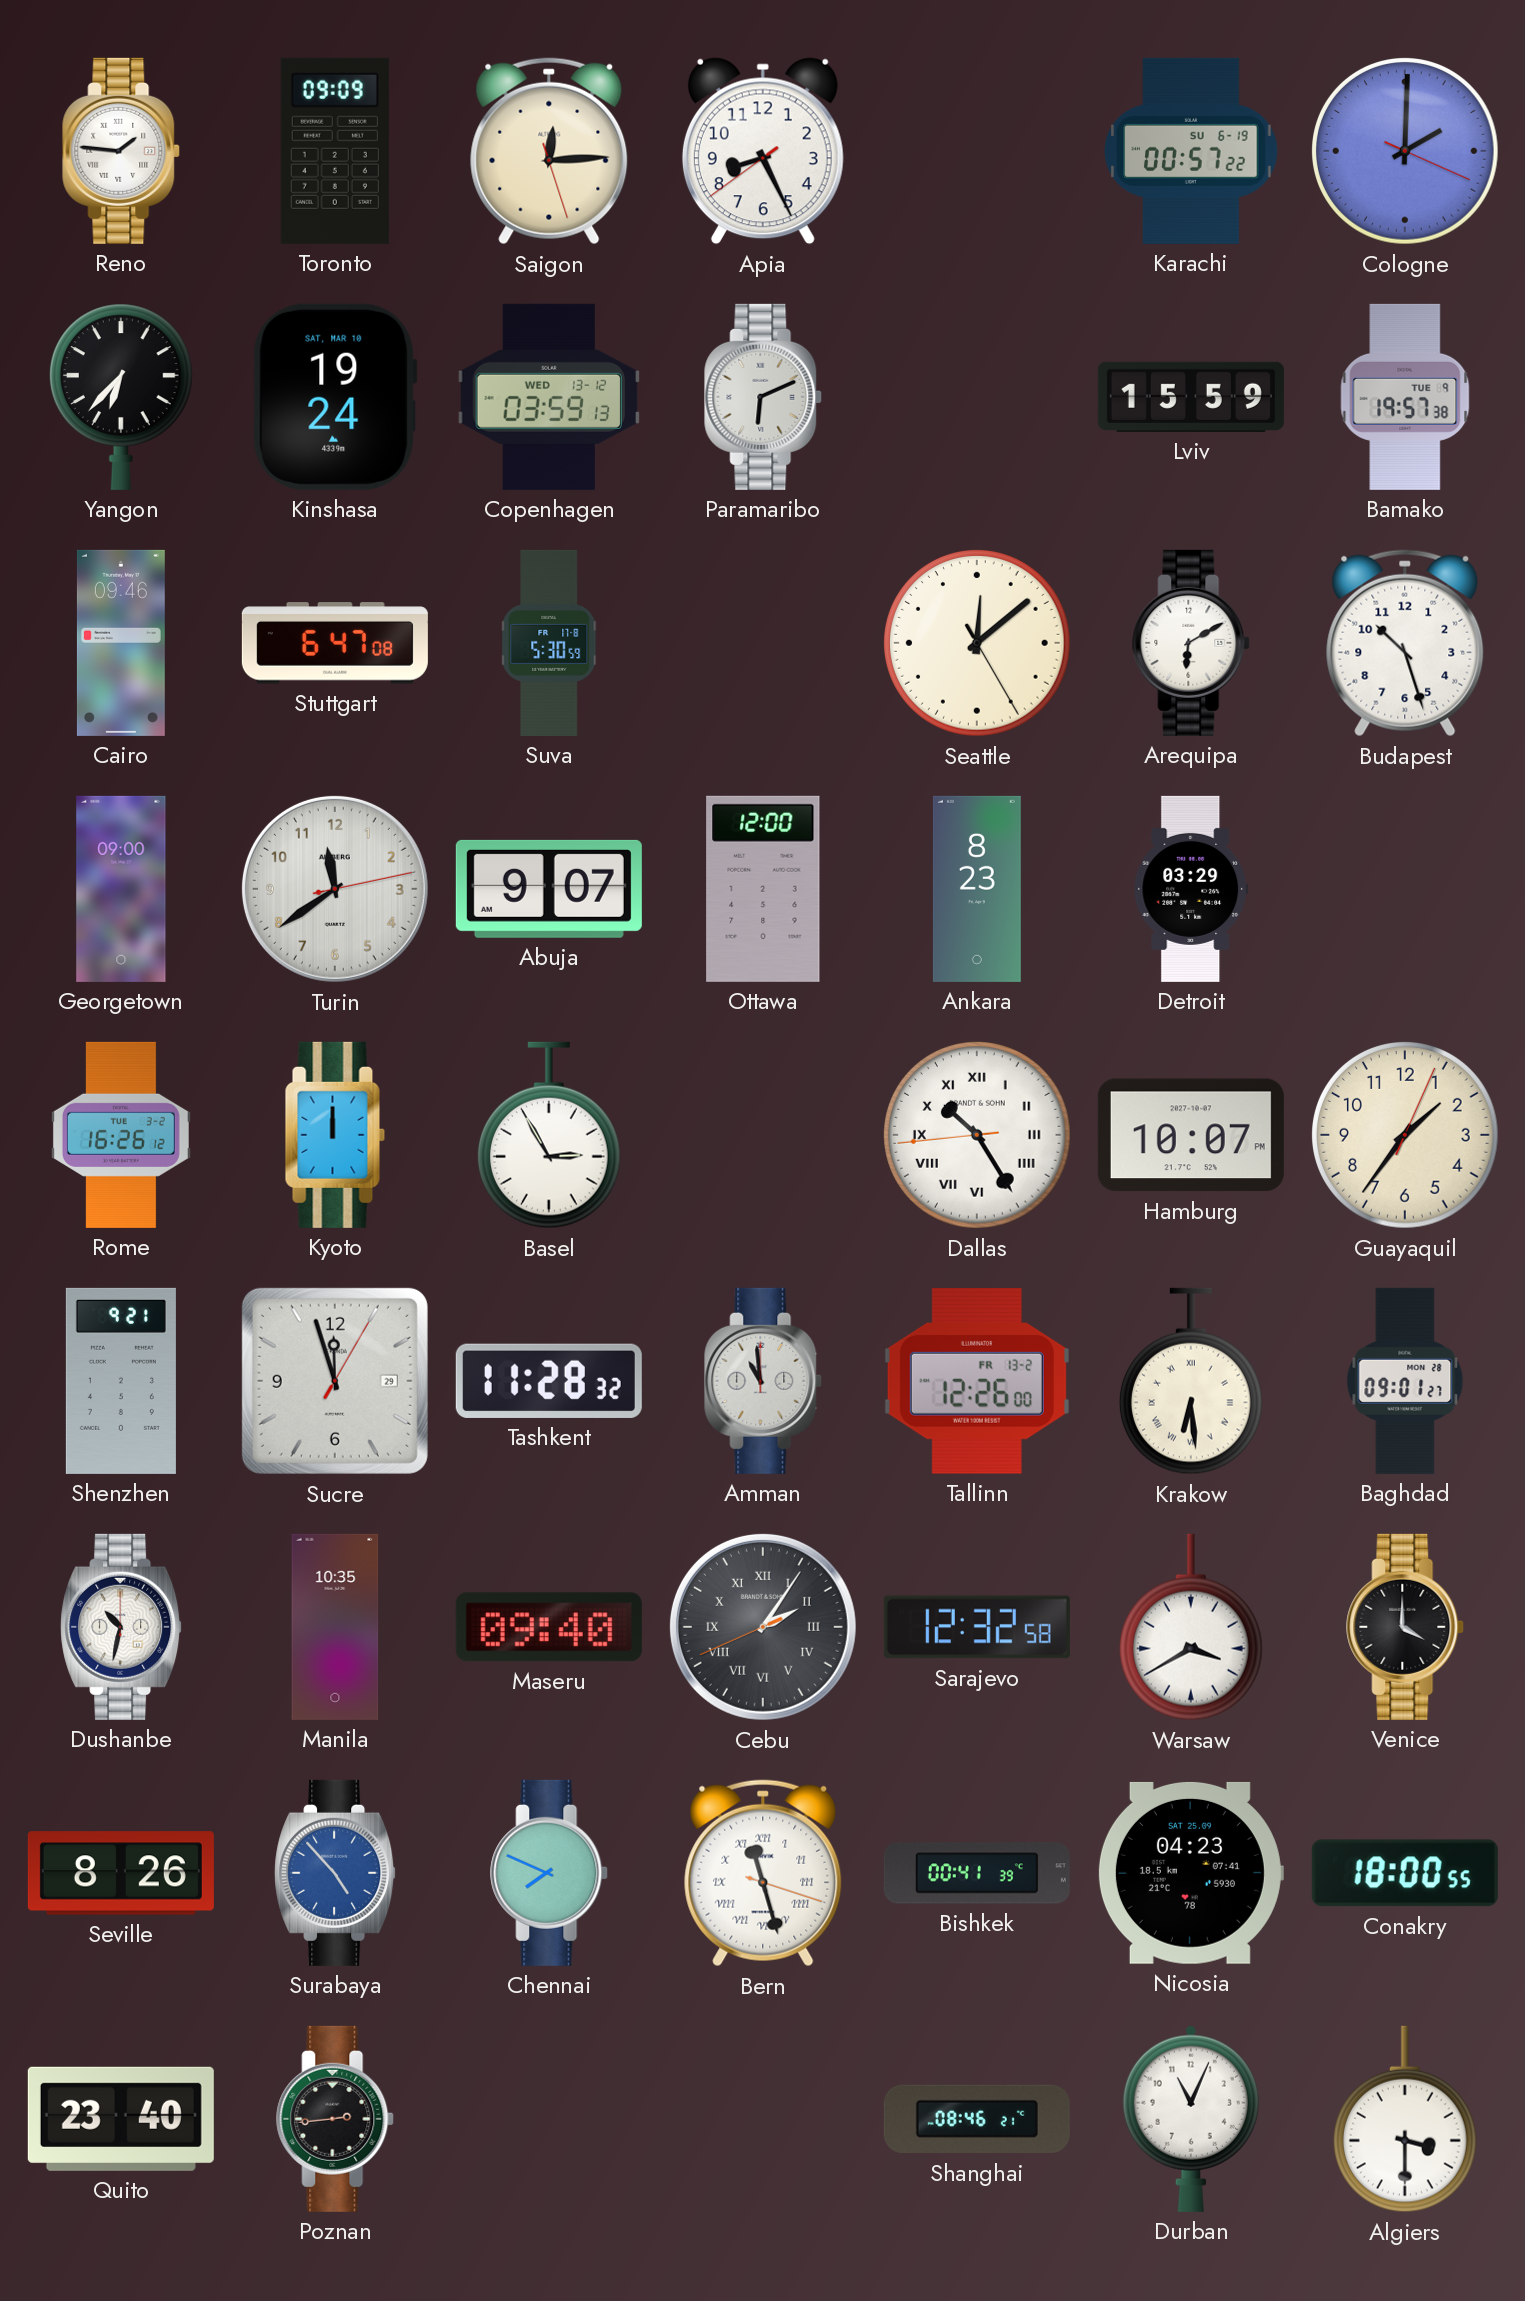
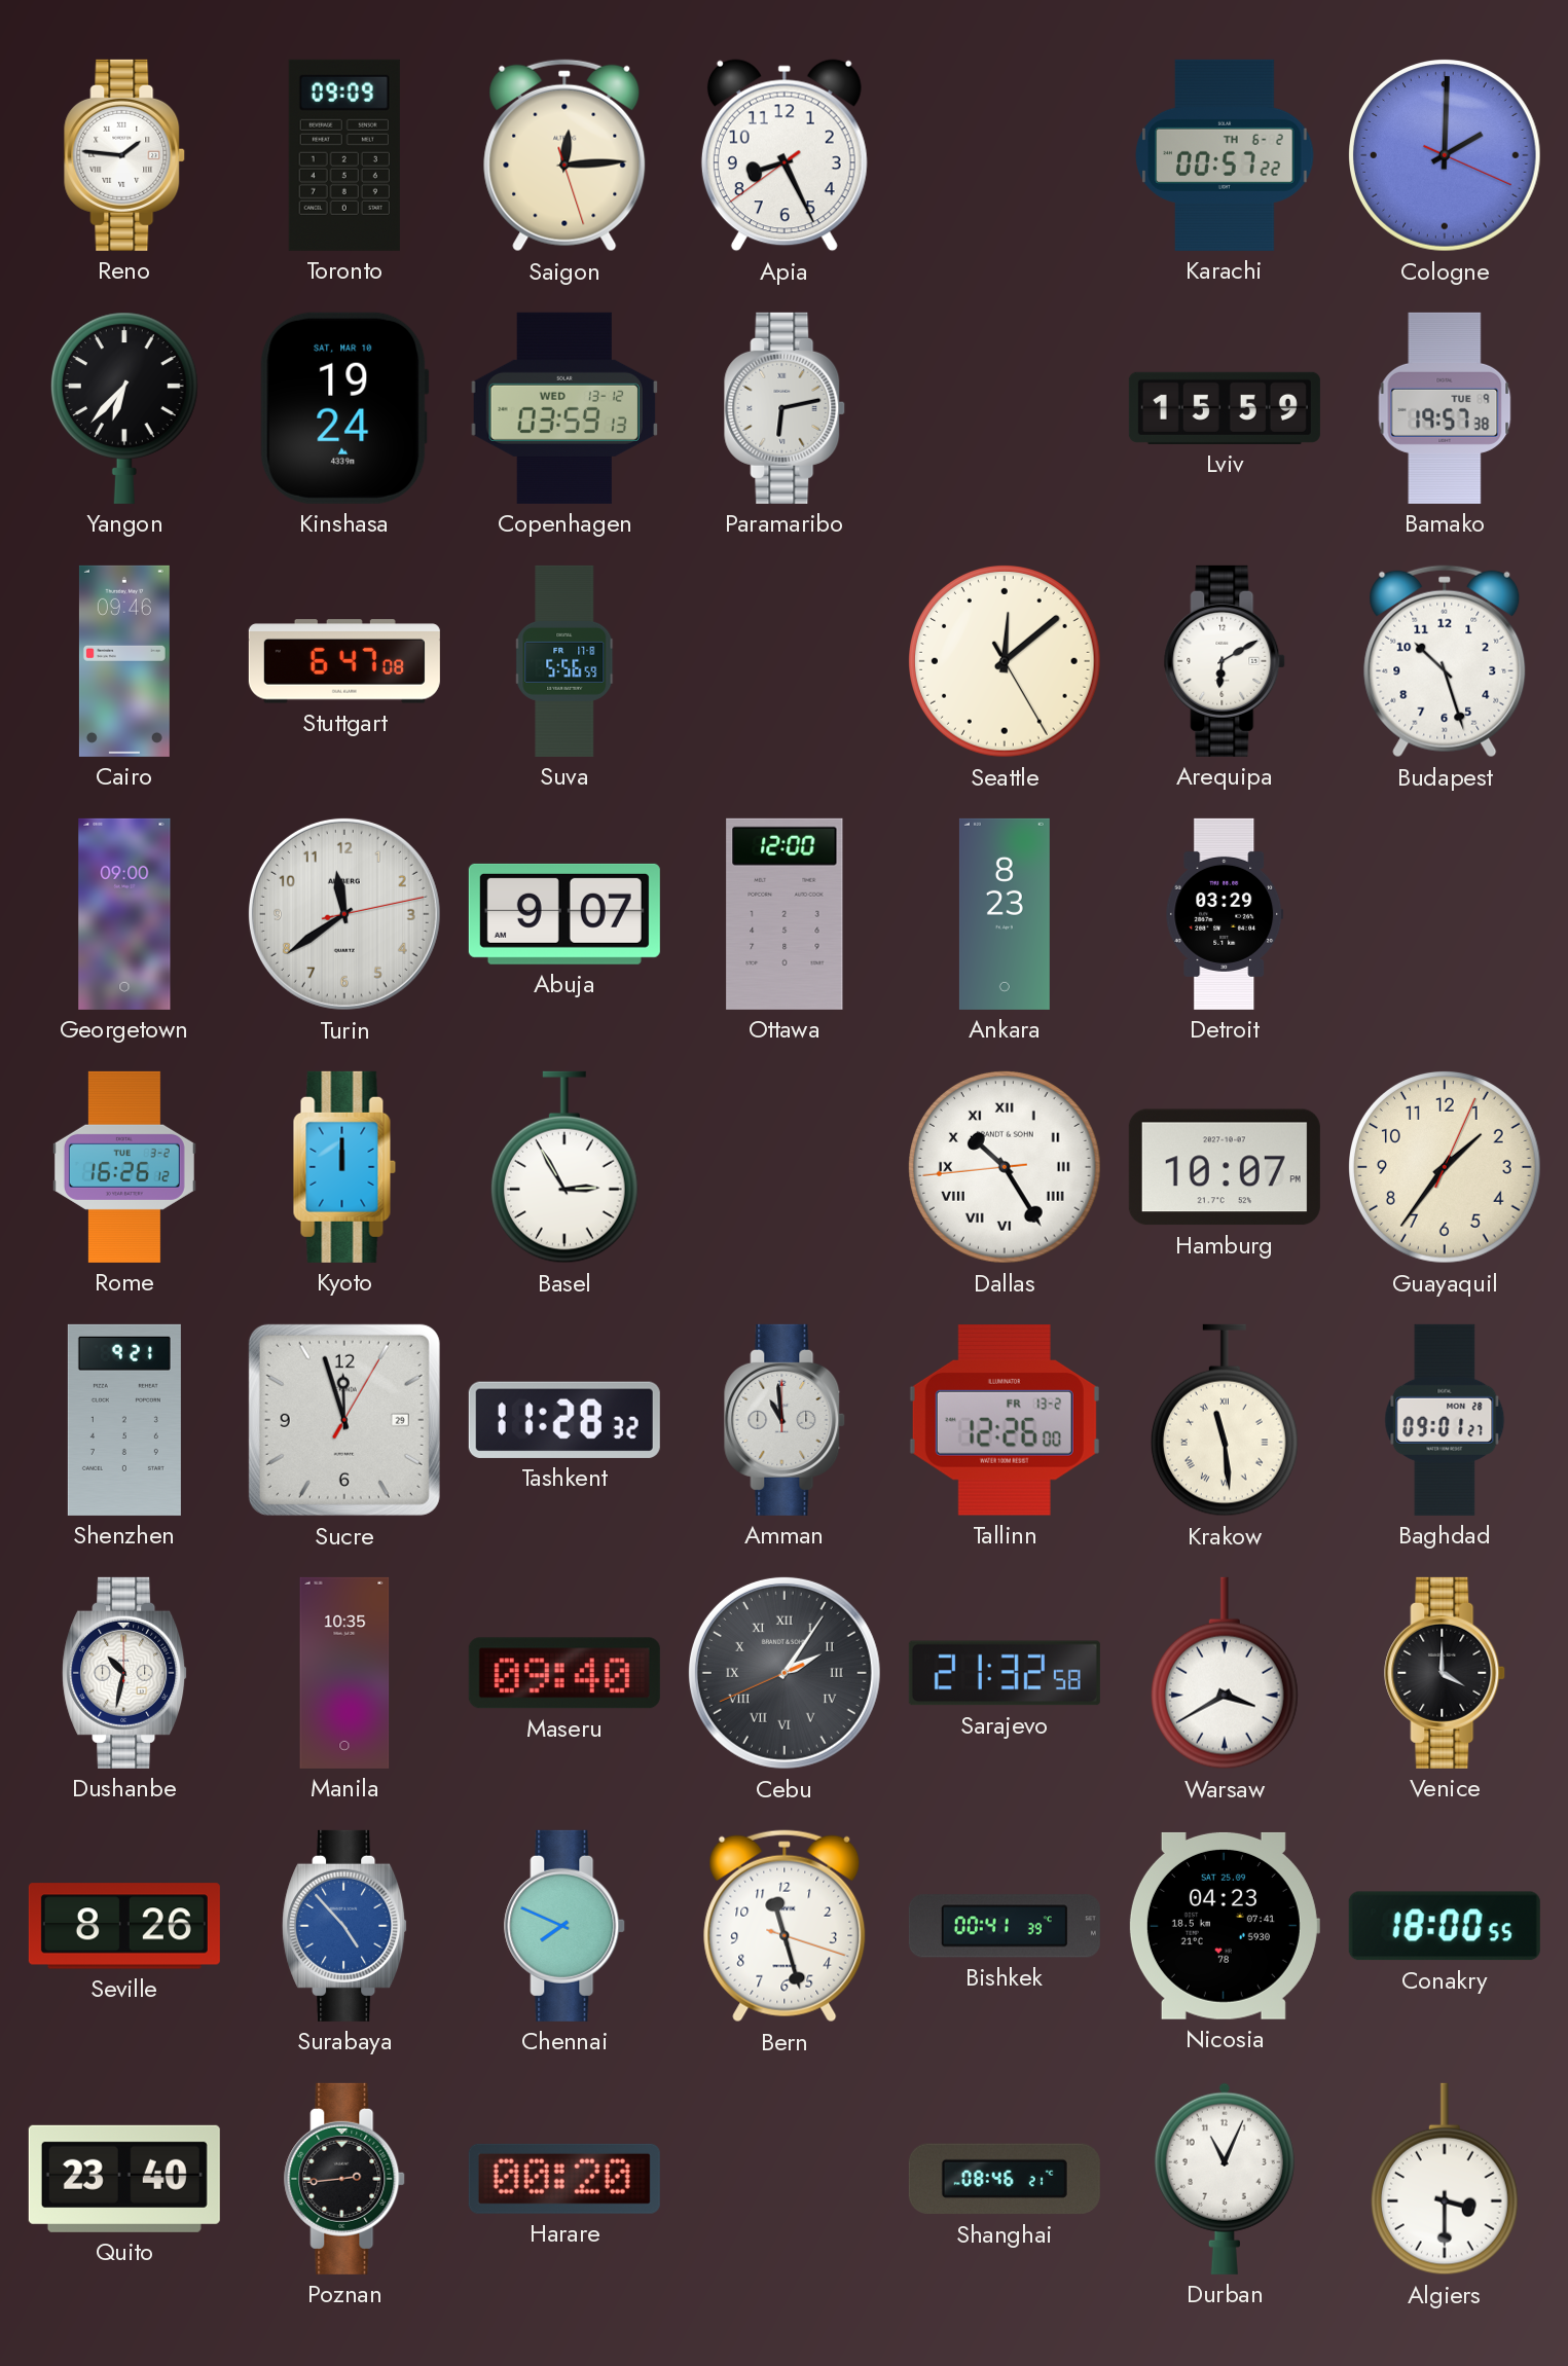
Karachi date: SU 6-19 -> TH 6-2 (1225, 155)
Paramaribo: 6:11 -> 6:13 (786, 408)
Suva: 5:30 -> 5:56 (566, 661)
Krakow: 6:29 -> 11:29 (1225, 1420)
Sarajevo: 12:32 -> 21:32 (1005, 1673)
Bern numerals: Roman -> Arabic (785, 1926)
Harare: none -> 00:20 (564, 2179)
